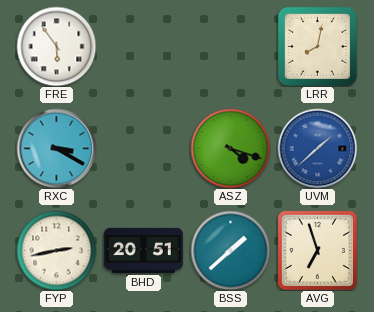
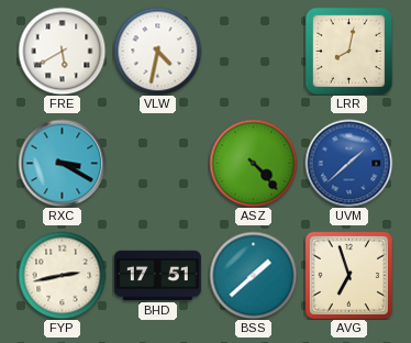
FRE: 5:54 -> 5:40 (62, 51)
VLW: none -> 4:32 (157, 51)
ASZ: 4:18 -> 4:23 (253, 163)
BHD: 20:51 -> 17:51 (157, 275)
